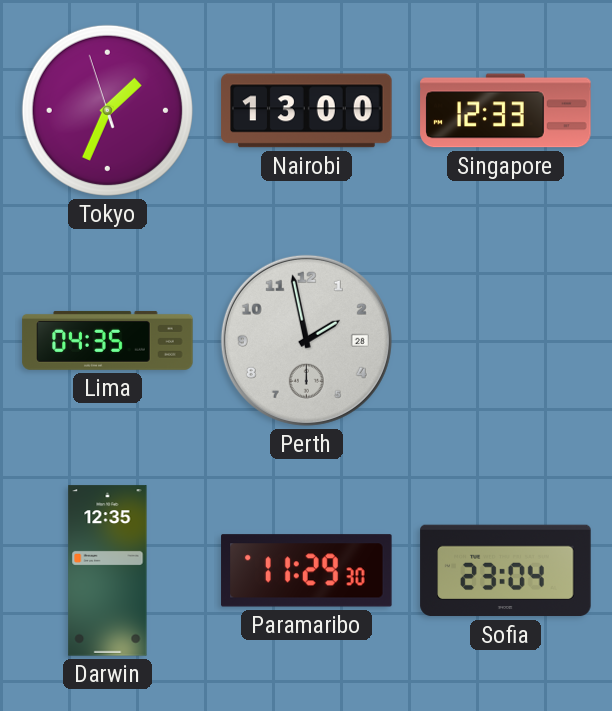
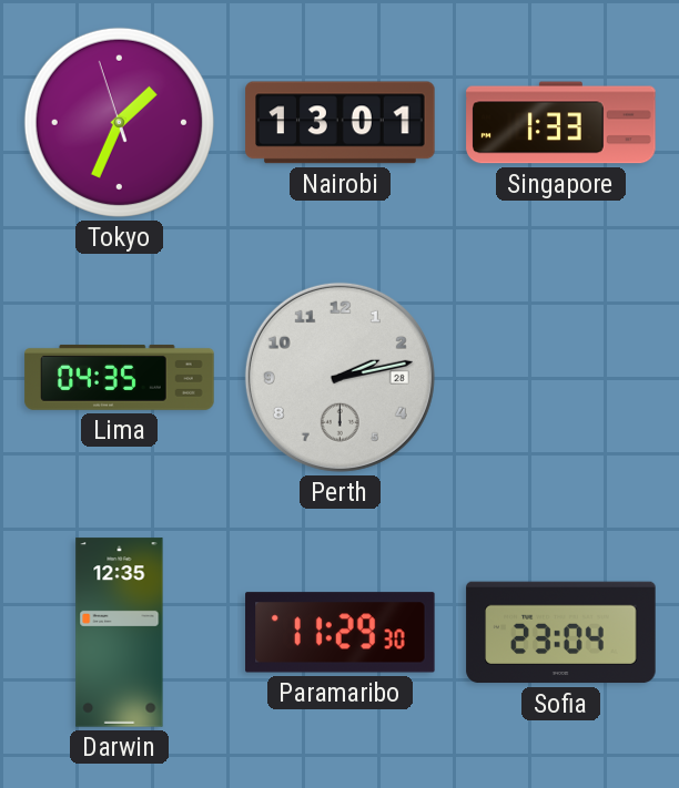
Nairobi: 13:00 -> 13:01 (341, 123)
Singapore: 12:33 -> 1:33 (561, 123)
Perth: 1:58 -> 2:13 (339, 377)
